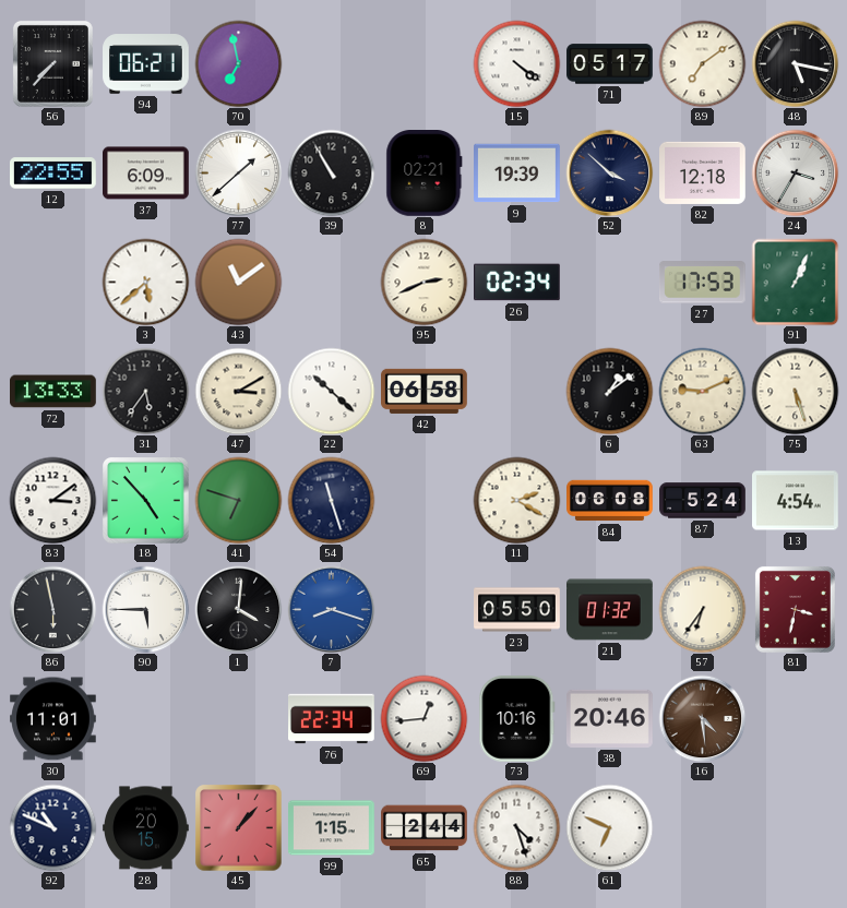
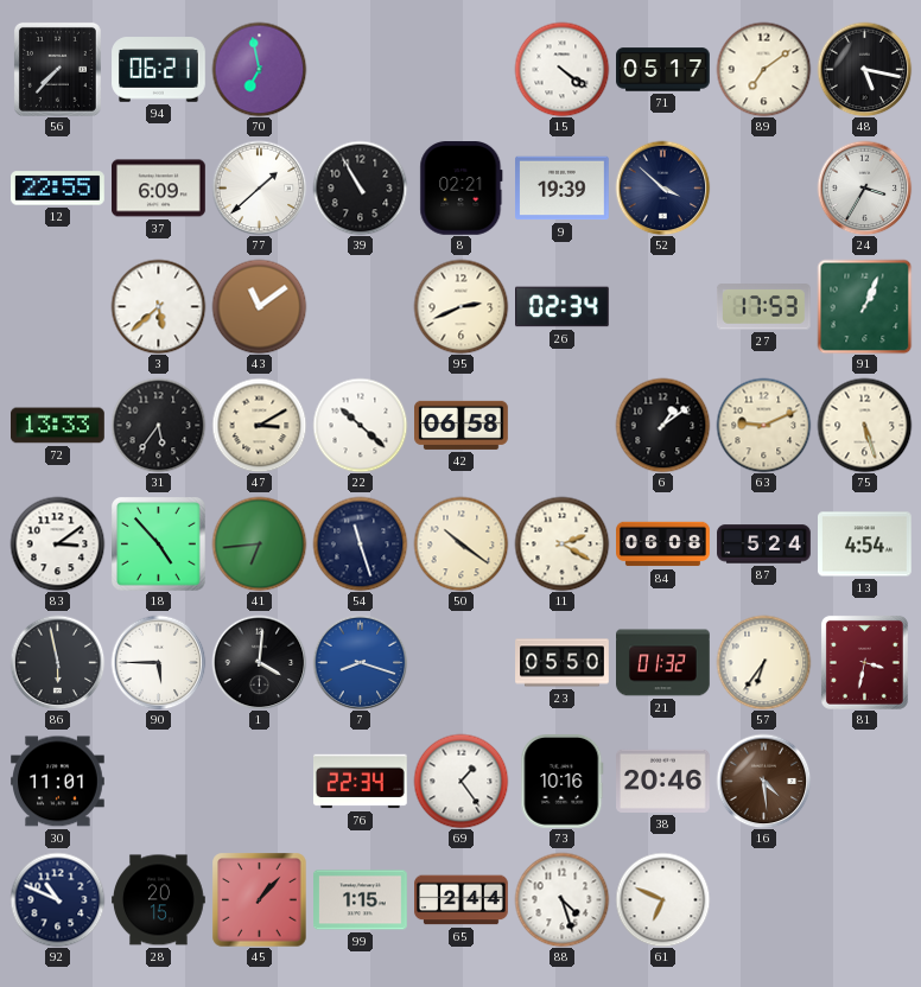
82: 12:18 -> none (703, 172)
41: 6:48 -> 6:44 (259, 543)
50: none -> 10:21 (460, 543)
69: 12:44 -> 1:24 (460, 781)
